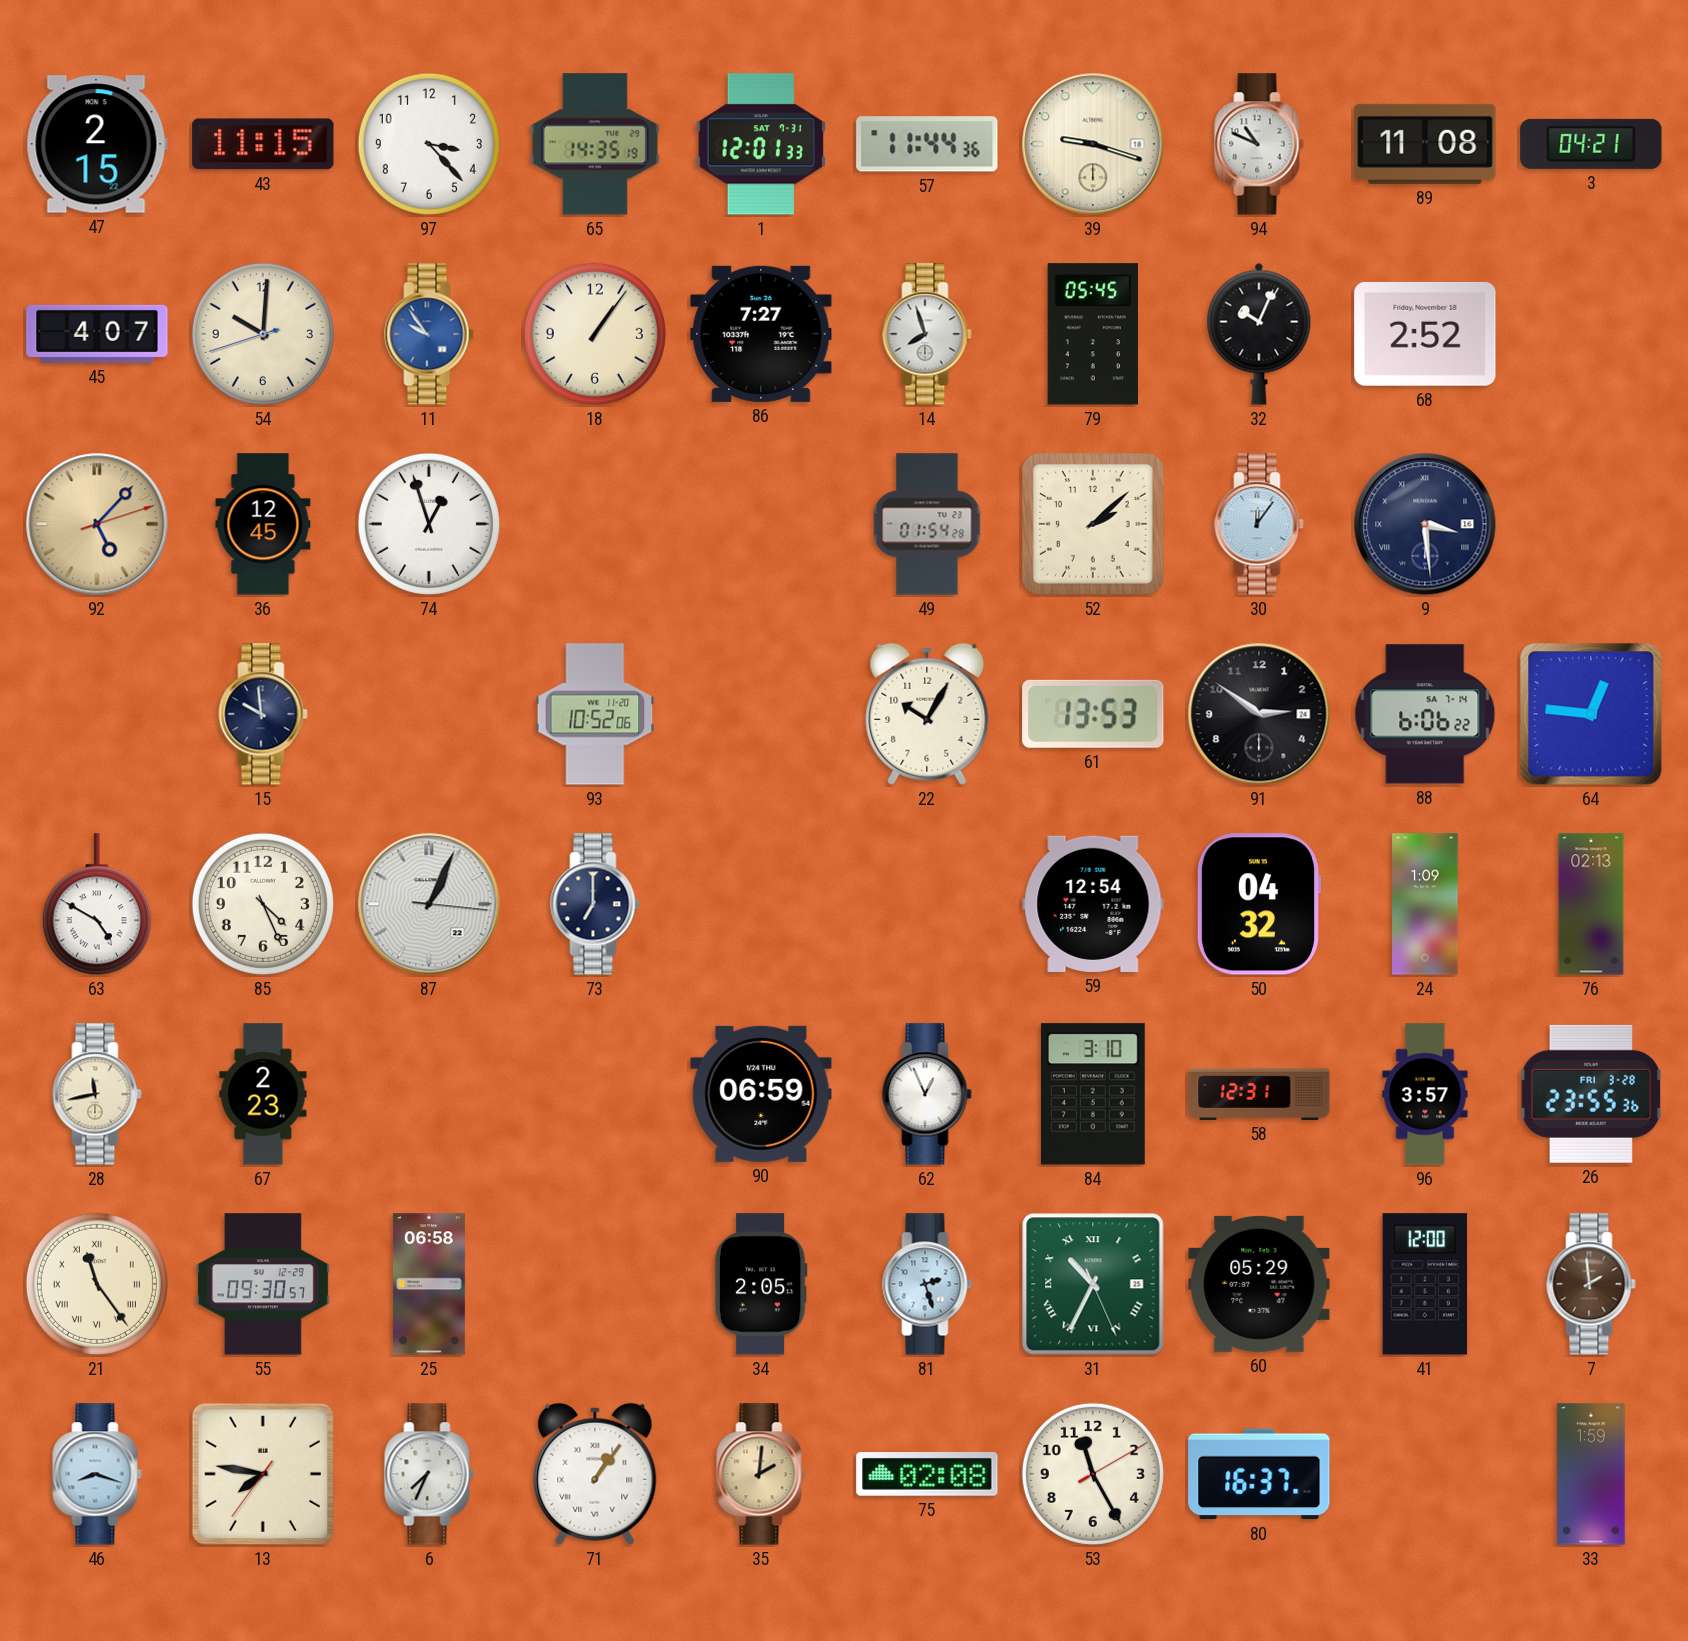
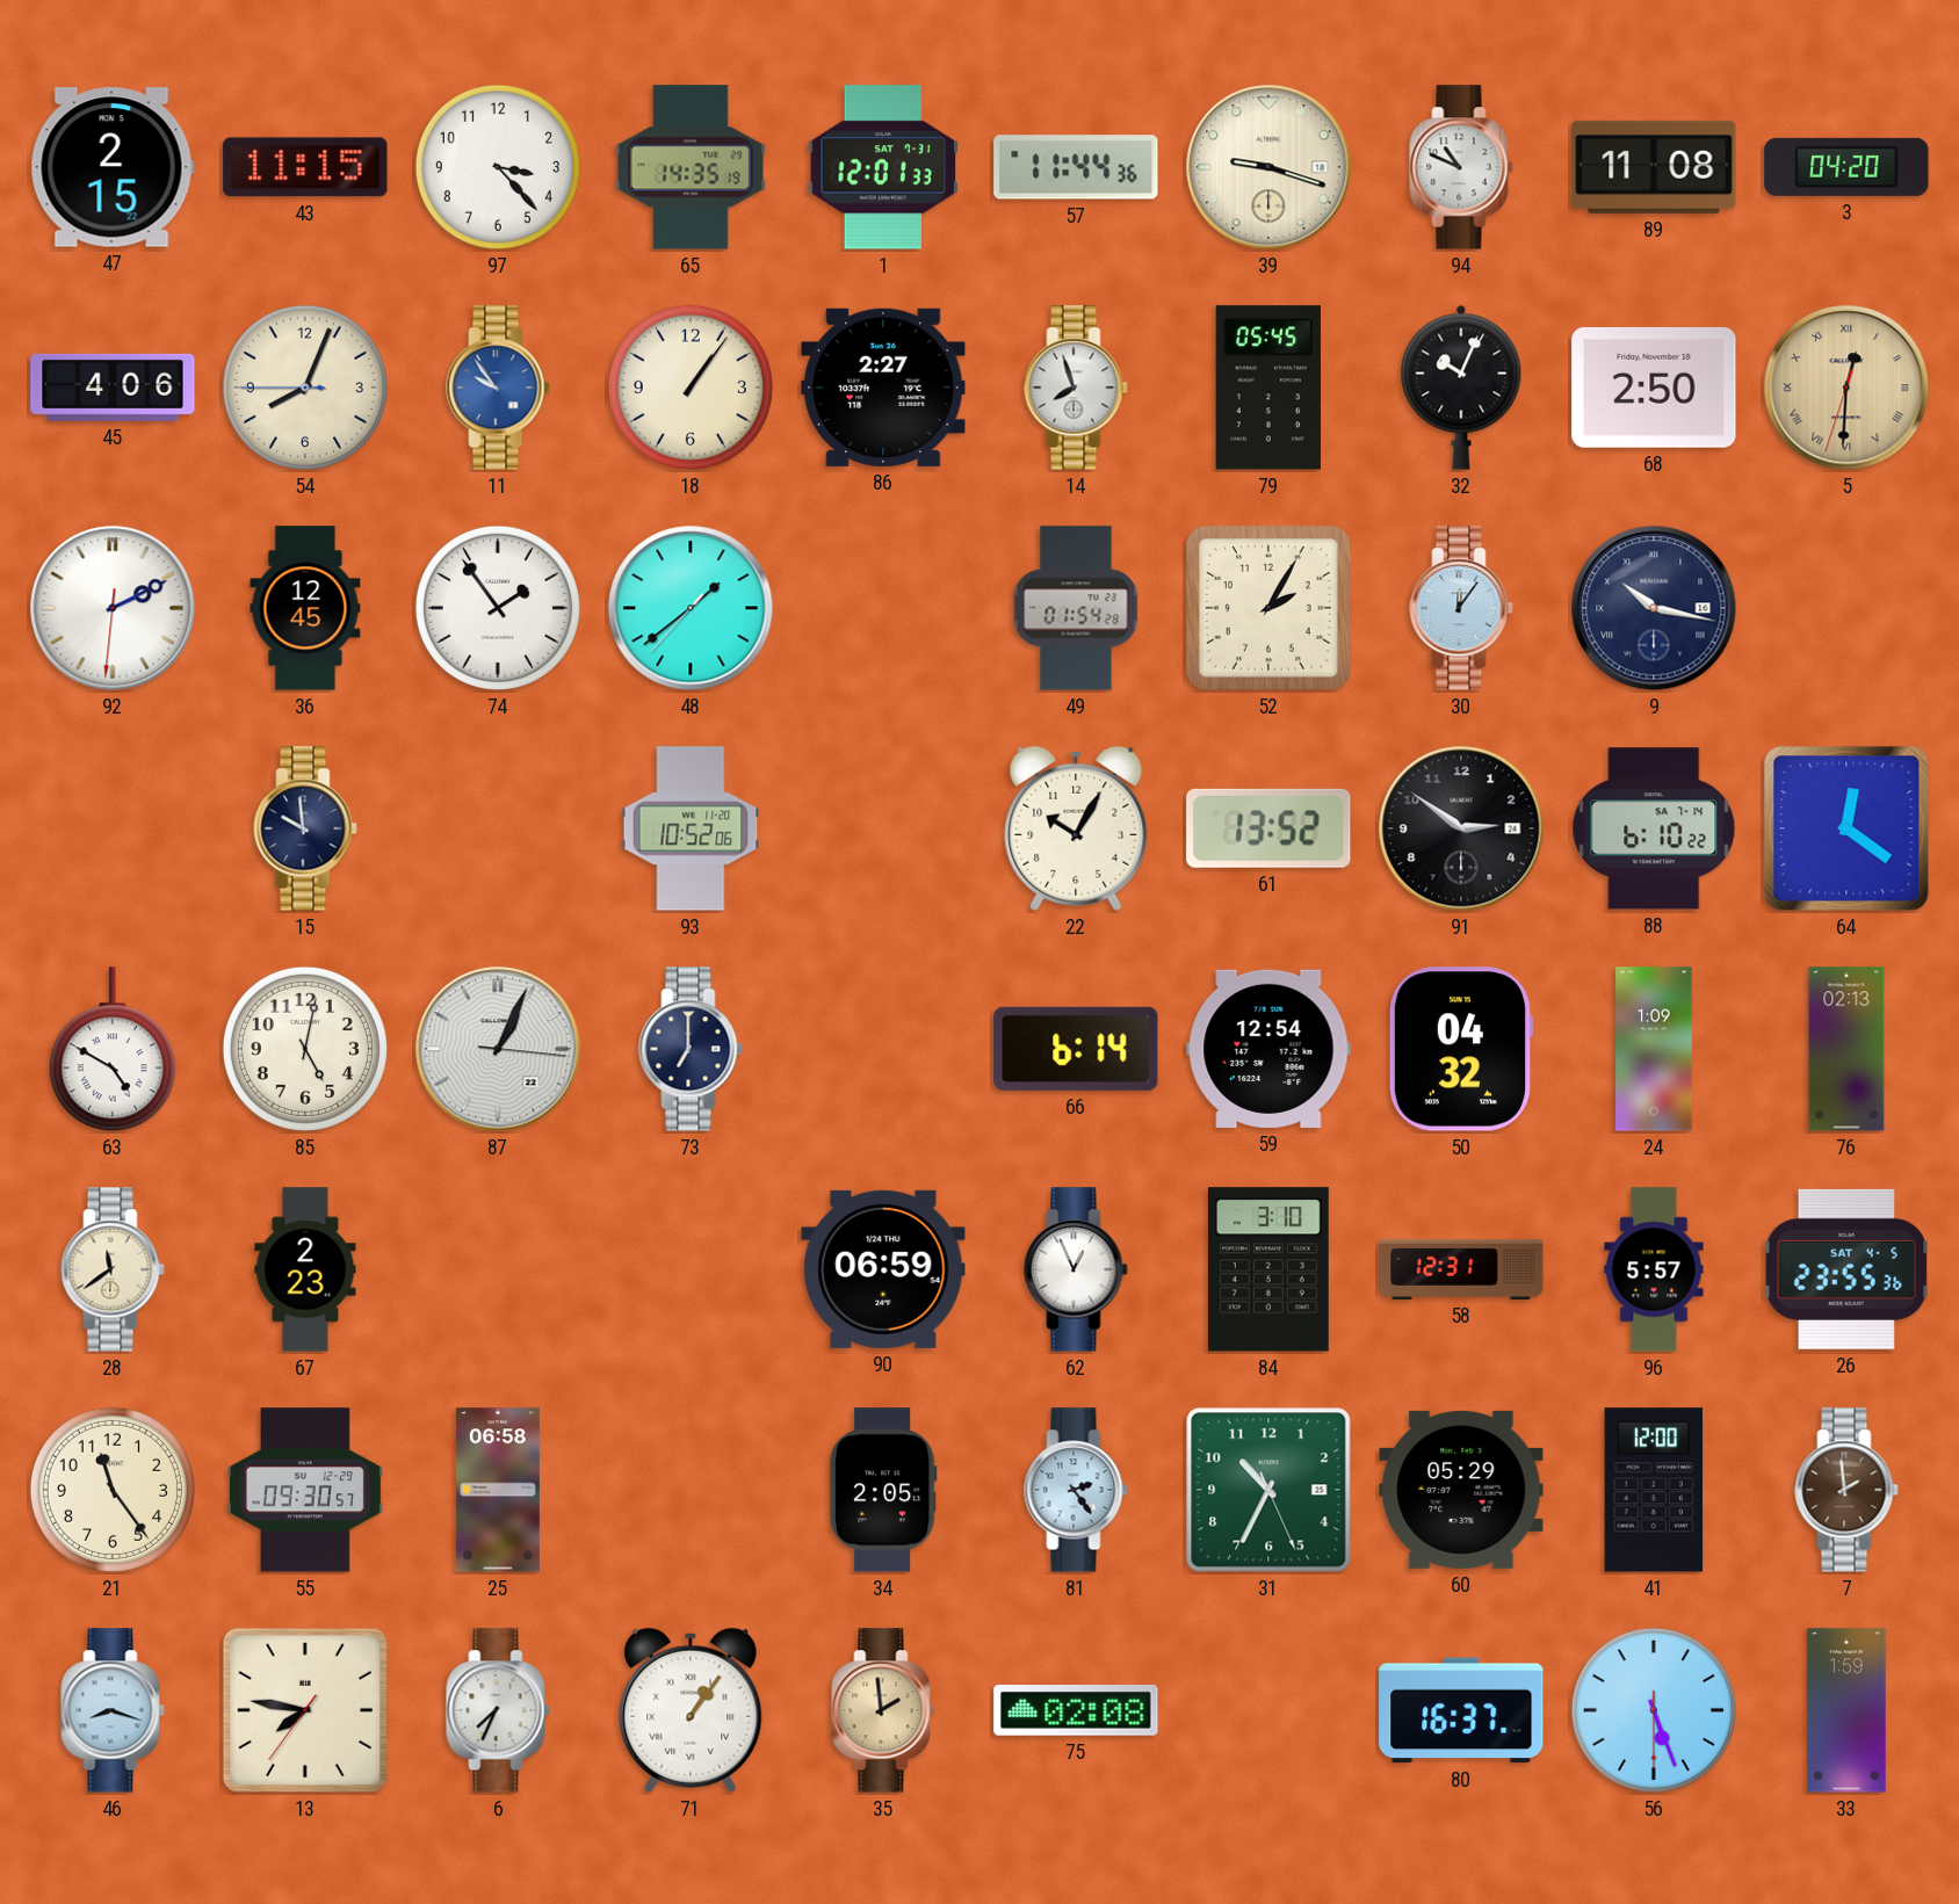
3: 04:21 -> 04:20 (1846, 167)
45: 4:07 -> 4:06 (113, 388)
54: 10:00 -> 8:03 (305, 388)
86: 7:27 -> 2:27 (883, 388)
68: 2:52 -> 2:50 (1654, 388)
5: none -> 12:30 (1846, 388)
92: 5:07 -> 2:10 (113, 608)
92 dial: champagne -> white (113, 608)
74: 12:57 -> 1:54 (498, 608)
48: none -> 1:38 (691, 608)
52: 2:08 -> 2:05 (1270, 609)
9: 3:29 -> 10:17 (1654, 608)
61: 13:53 -> 13:52 (1268, 828)
88: 6:06 -> 6:10 (1654, 828)
64: 12:46 -> 12:21 (1846, 828)
85: 4:26 -> 5:02 (305, 1049)
66: none -> 6:14 (1076, 1049)
28: 11:43 -> 11:39 (113, 1269)
96: 3:57 -> 5:57 (1654, 1269)
26 date: FRI 3-28 -> SAT 4-5 (1845, 1269)
21 numerals: Roman -> Arabic (113, 1490)
81: 2:27 -> 2:24 (1076, 1490)
31 numerals: Roman -> Arabic (1268, 1490)
35: 2:01 -> 1:59 (883, 1710)
53: 11:25 -> none (1093, 1474)
56: none -> 5:26 (1654, 1710)
